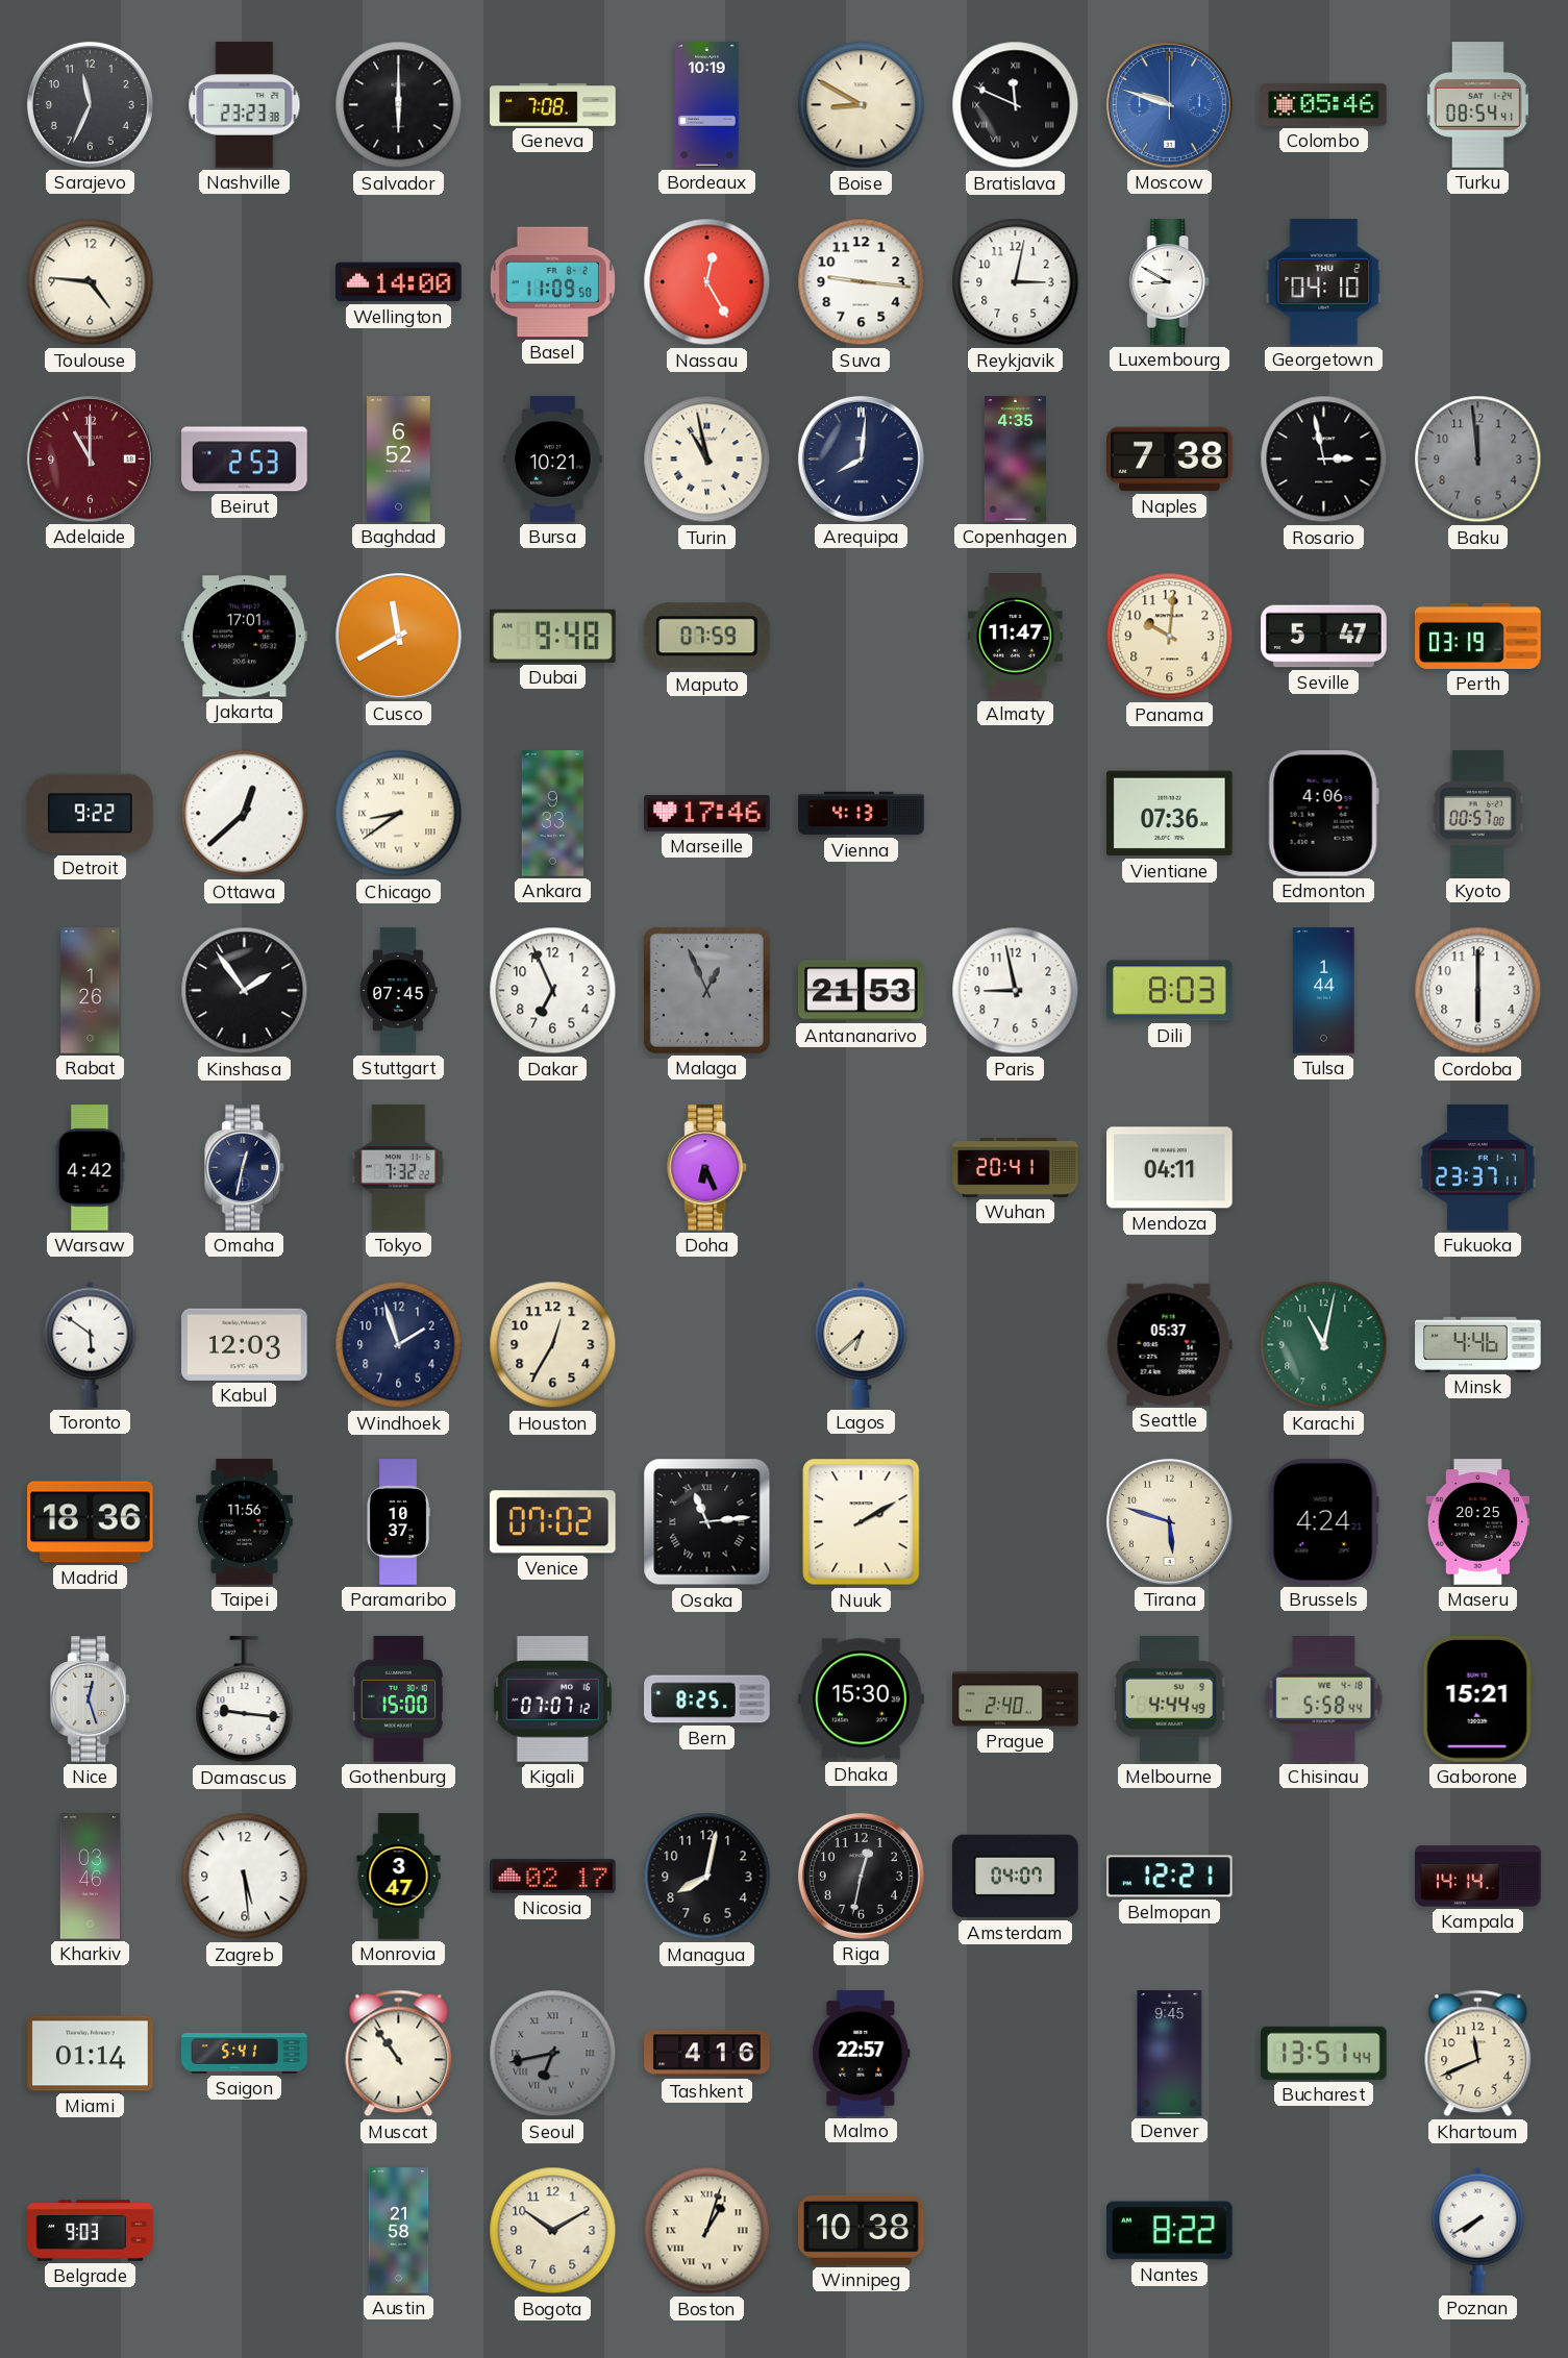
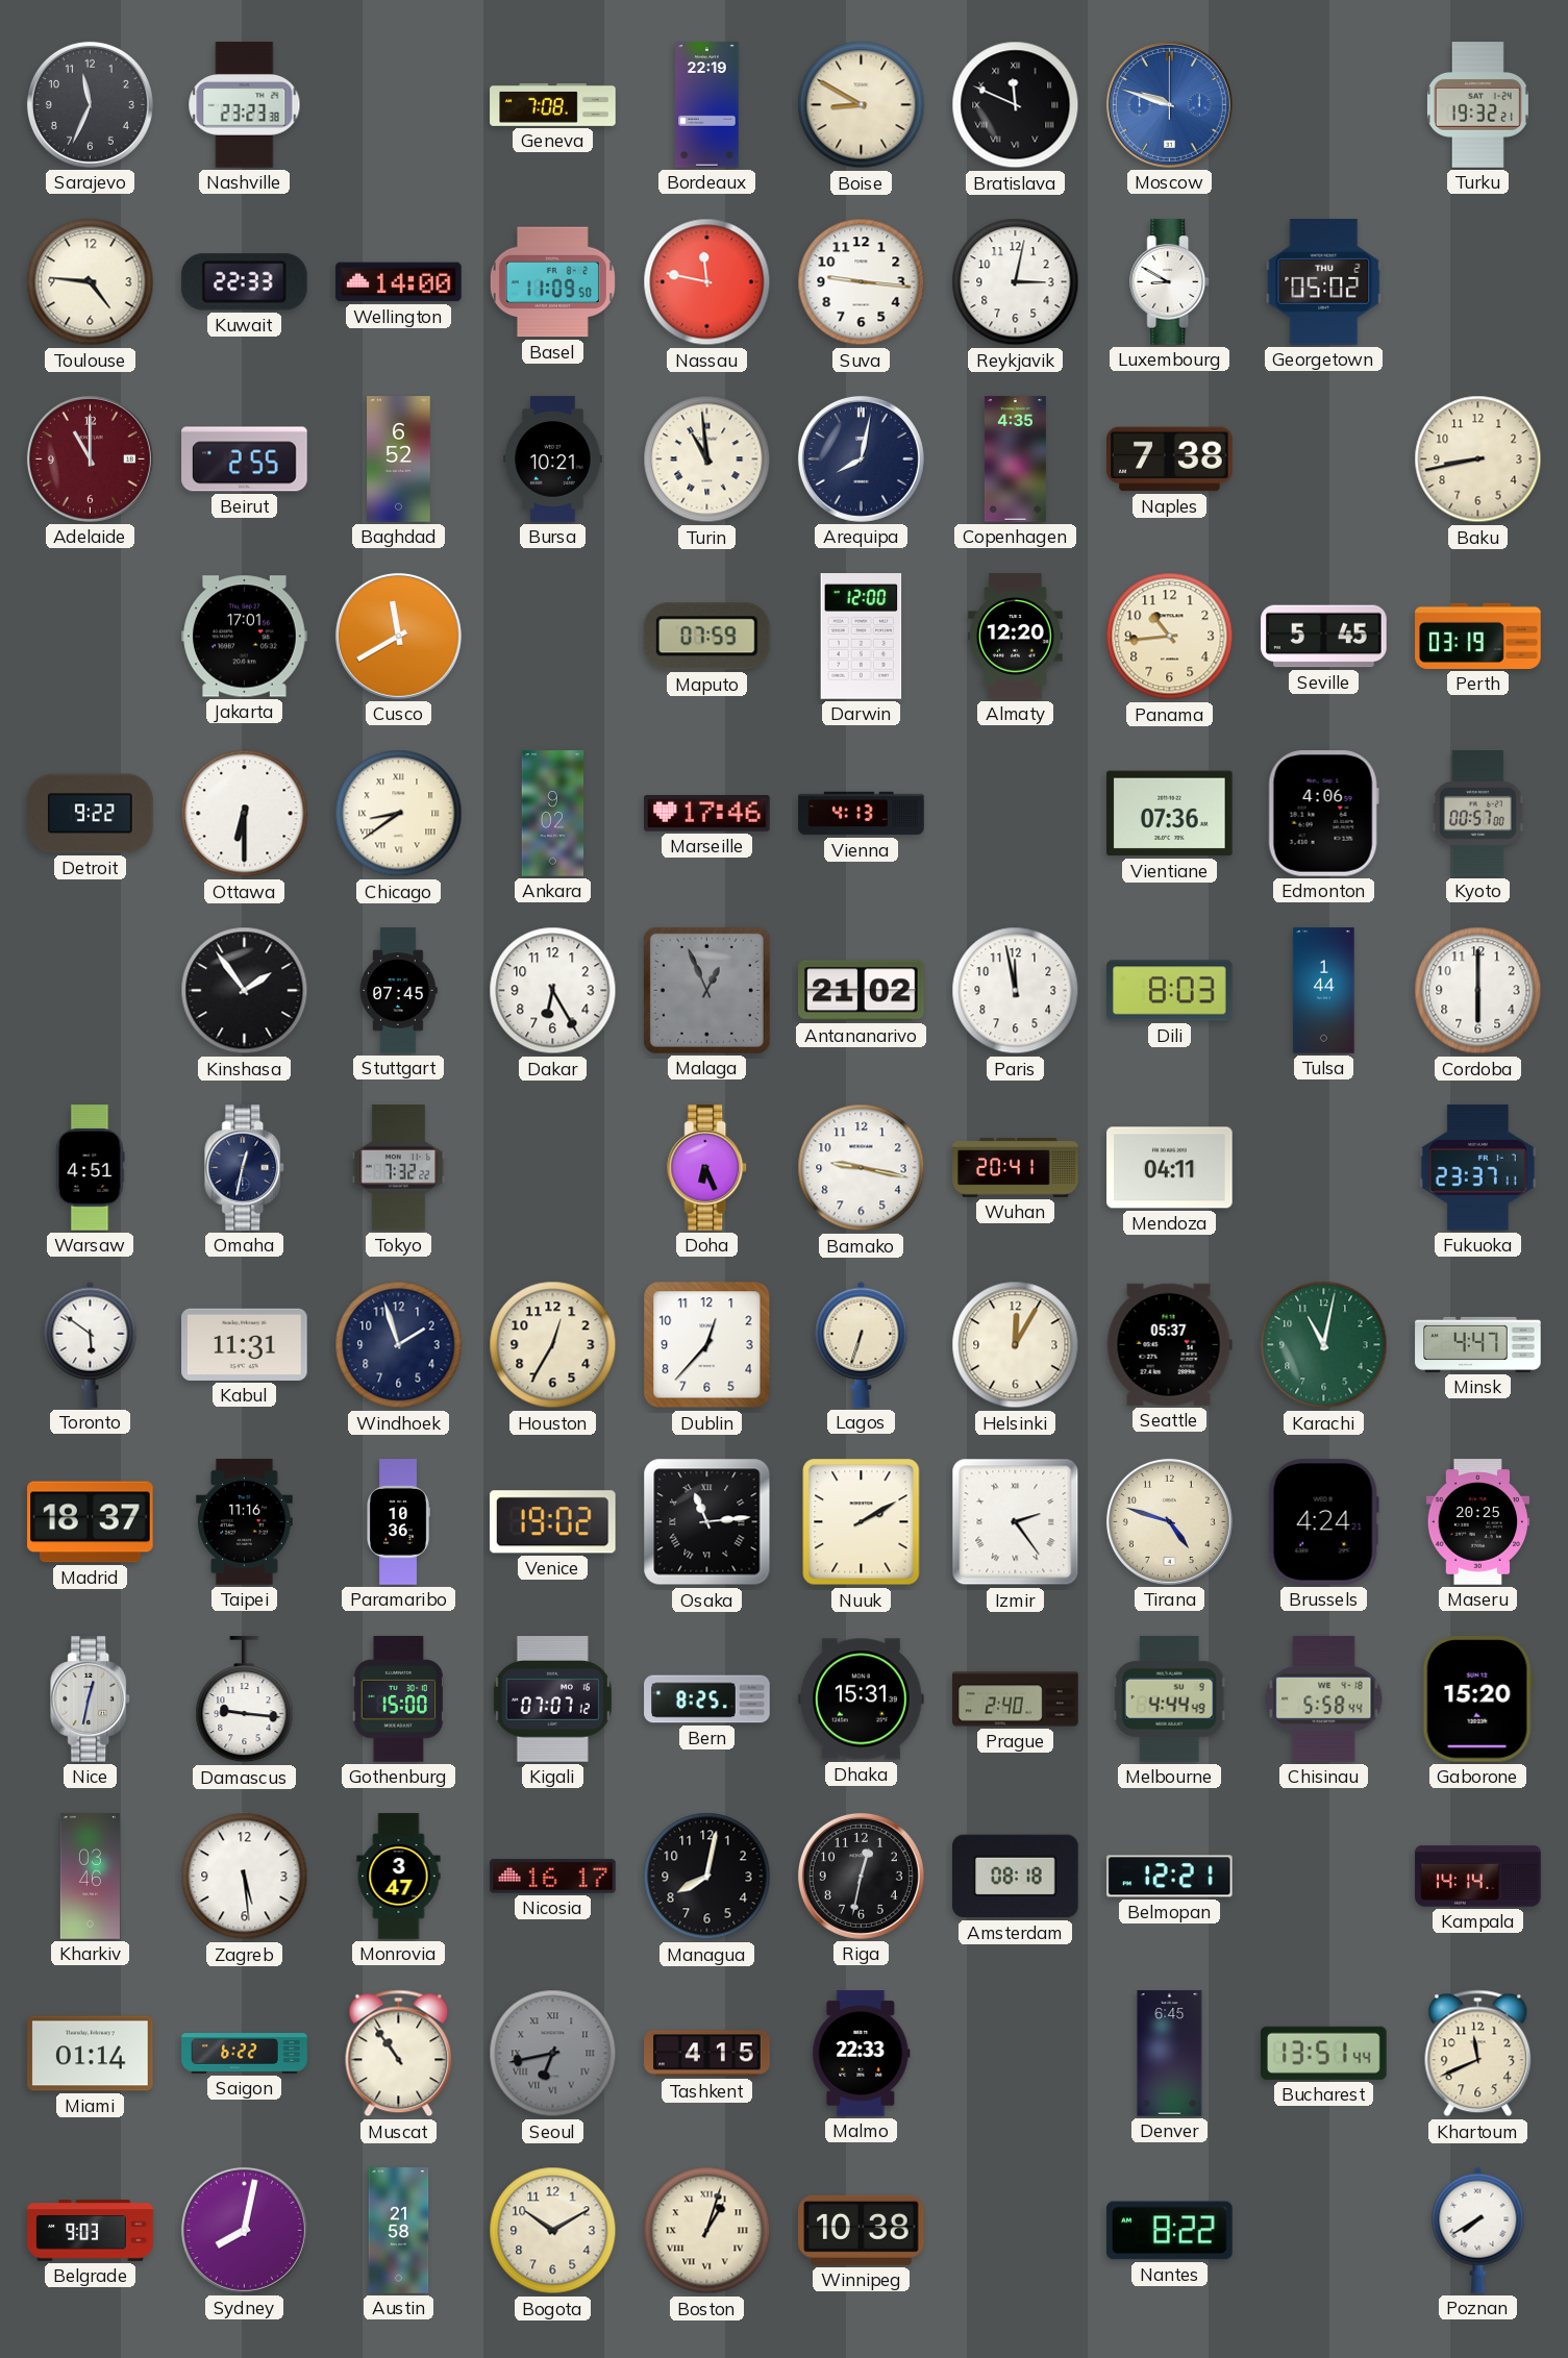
Salvador: 6:00 -> none (399, 105)
Bordeaux: 10:19 -> 22:19 (707, 105)
Colombo: 05:46 -> none (1324, 105)
Turku: 08:54 -> 19:32 (1477, 105)
Kuwait: none -> 22:33 (244, 282)
Nassau: 12:25 -> 11:47 (707, 282)
Georgetown: 04:10 -> 05:02 (1324, 282)
Beirut: 2:53 -> 2:55 (245, 460)
Turin: 10:58 -> 10:59 (707, 460)
Arequipa: 8:01 -> 8:02 (861, 458)
Rosario: 2:58 -> none (1324, 460)
Baku: 11:59 -> 8:43 (1478, 460)
Baku dial: grey -> cream (1478, 460)
Dubai: 9:48 -> none (553, 636)
Darwin: none -> 12:00 (862, 637)
Almaty: 11:47 -> 12:20 (1015, 637)
Panama: 10:01 -> 10:44 (1170, 637)
Seville: 5:47 -> 5:45 (1324, 637)
Ottawa: 12:38 -> 6:30 (245, 814)
Ankara: 9:33 -> 9:02 (553, 814)
Rabat: 1:26 -> none (91, 991)
Dakar: 6:56 -> 6:25 (553, 991)
Antananarivo: 21:53 -> 21:02 (862, 991)
Paris: 8:58 -> 11:58 (1016, 991)
Warsaw: 4:42 -> 4:51 (91, 1168)
Bamako: none -> 9:17 (862, 1168)
Kabul: 12:03 -> 11:31 (245, 1344)
Dublin: none -> 12:37 (707, 1345)
Lagos: 6:38 -> 6:33 (862, 1344)
Helsinki: none -> 12:05 (1016, 1345)
Minsk: 4:46 -> 4:47 (1478, 1344)
Madrid: 18:36 -> 18:37 (91, 1522)
Taipei: 11:56 -> 11:16 (244, 1522)
Paramaribo: 10:37 -> 10:36 (398, 1522)
Venice: 07:02 -> 19:02 (552, 1522)
Izmir: none -> 2:24 (1016, 1522)
Tirana: 5:48 -> 4:48 (1169, 1521)
Nice: 12:27 -> 12:32 (91, 1699)
Dhaka: 15:30 -> 15:31 (862, 1699)
Gaborone: 15:21 -> 15:20 (1477, 1699)
Nicosia: 02:17 -> 16:17 (553, 1877)
Amsterdam: 04:07 -> 08:18 (1016, 1877)
Saigon: 5:41 -> 6:22 (245, 2054)
Tashkent: 4:16 -> 4:15 (707, 2054)
Malmo: 22:57 -> 22:33 (862, 2054)
Denver: 9:45 -> 6:45 (1170, 2054)
Sydney: none -> 8:02 (244, 2230)
